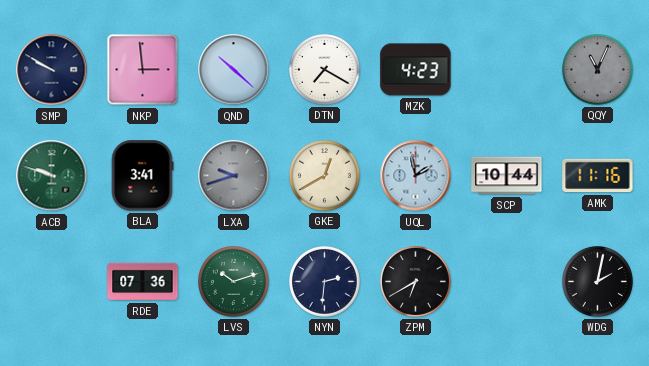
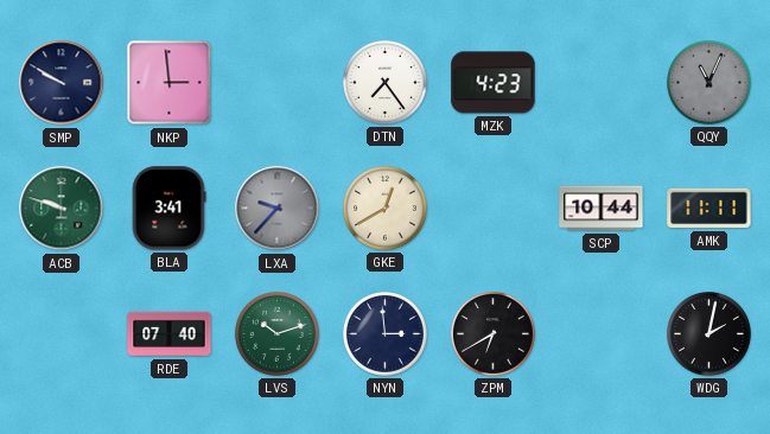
QND: 10:22 -> none (234, 70)
DTN: 7:20 -> 7:24 (386, 83)
LXA: 9:42 -> 9:37 (278, 209)
UQL: 1:58 -> none (416, 176)
AMK: 11:16 -> 11:11 (709, 209)
RDE: 07:36 -> 07:40 (170, 334)
NYN: 2:31 -> 2:59 (386, 334)
